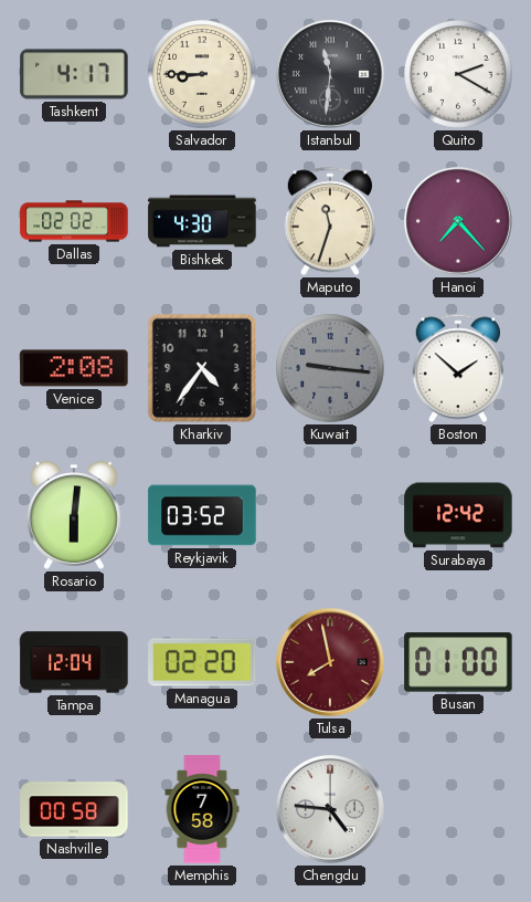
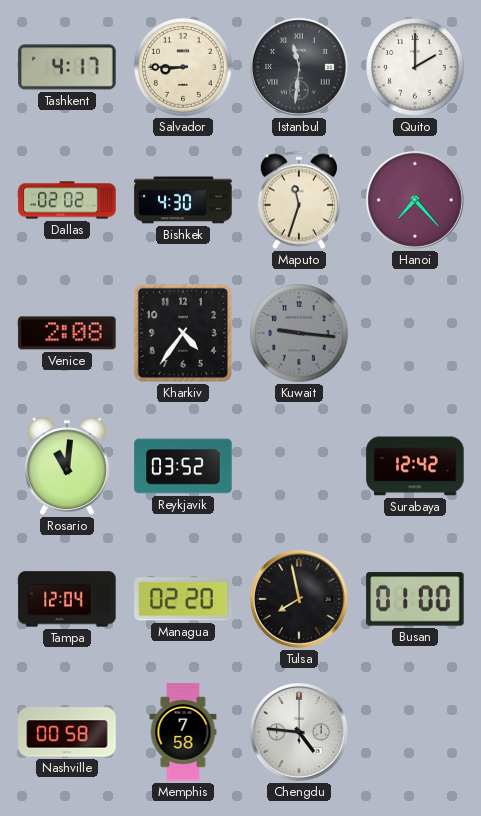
Quito: 2:20 -> 2:00 (415, 67)
Boston: 1:52 -> none (458, 368)
Rosario: 6:01 -> 11:01 (67, 466)
Tulsa dial: burgundy -> black (299, 599)
